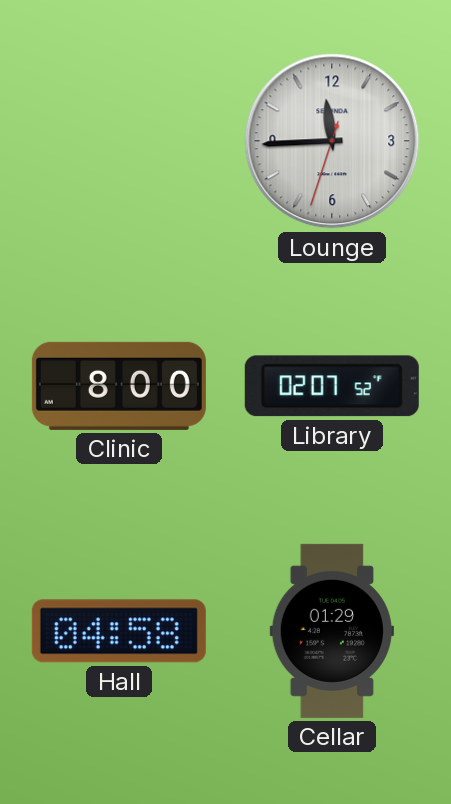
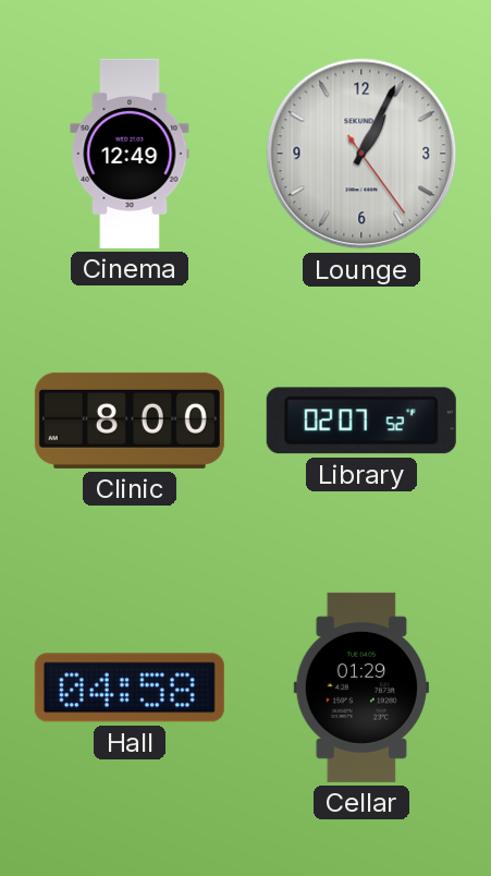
Cinema: none -> 12:49 (130, 154)
Lounge: 11:44 -> 1:04 (361, 154)
